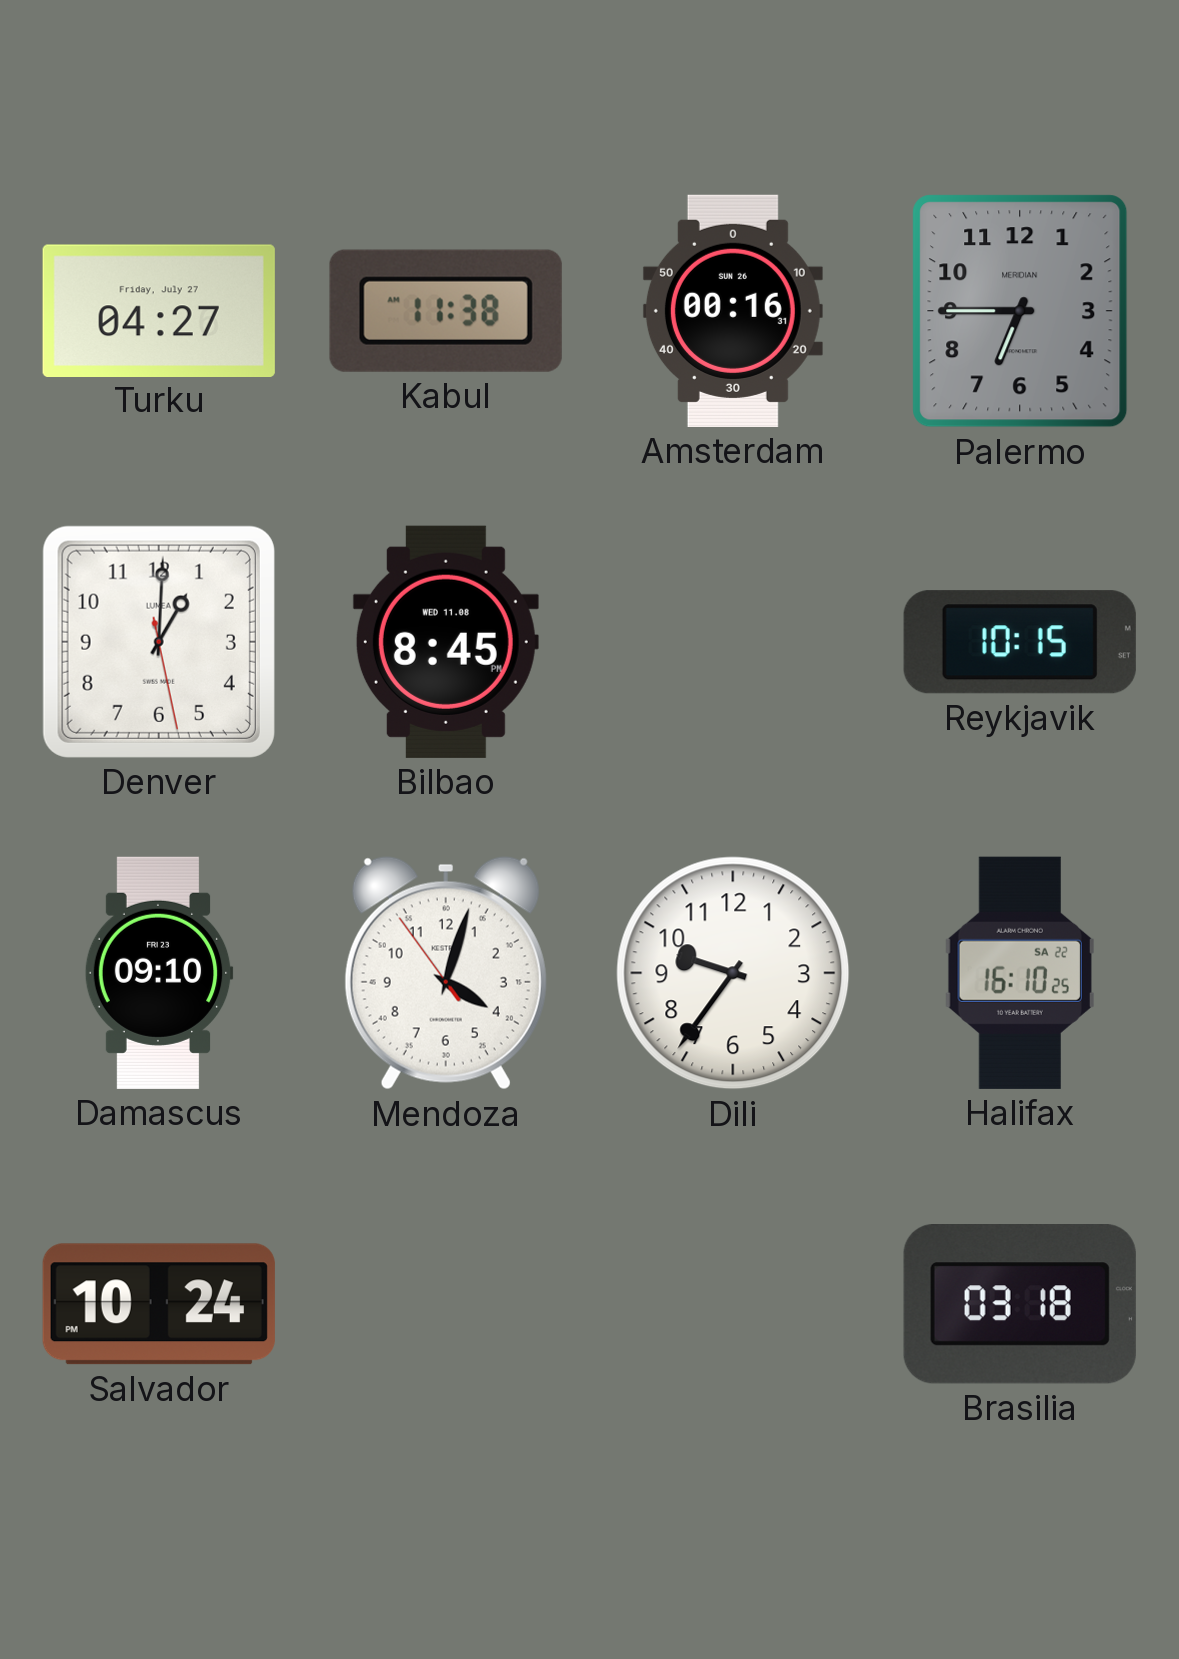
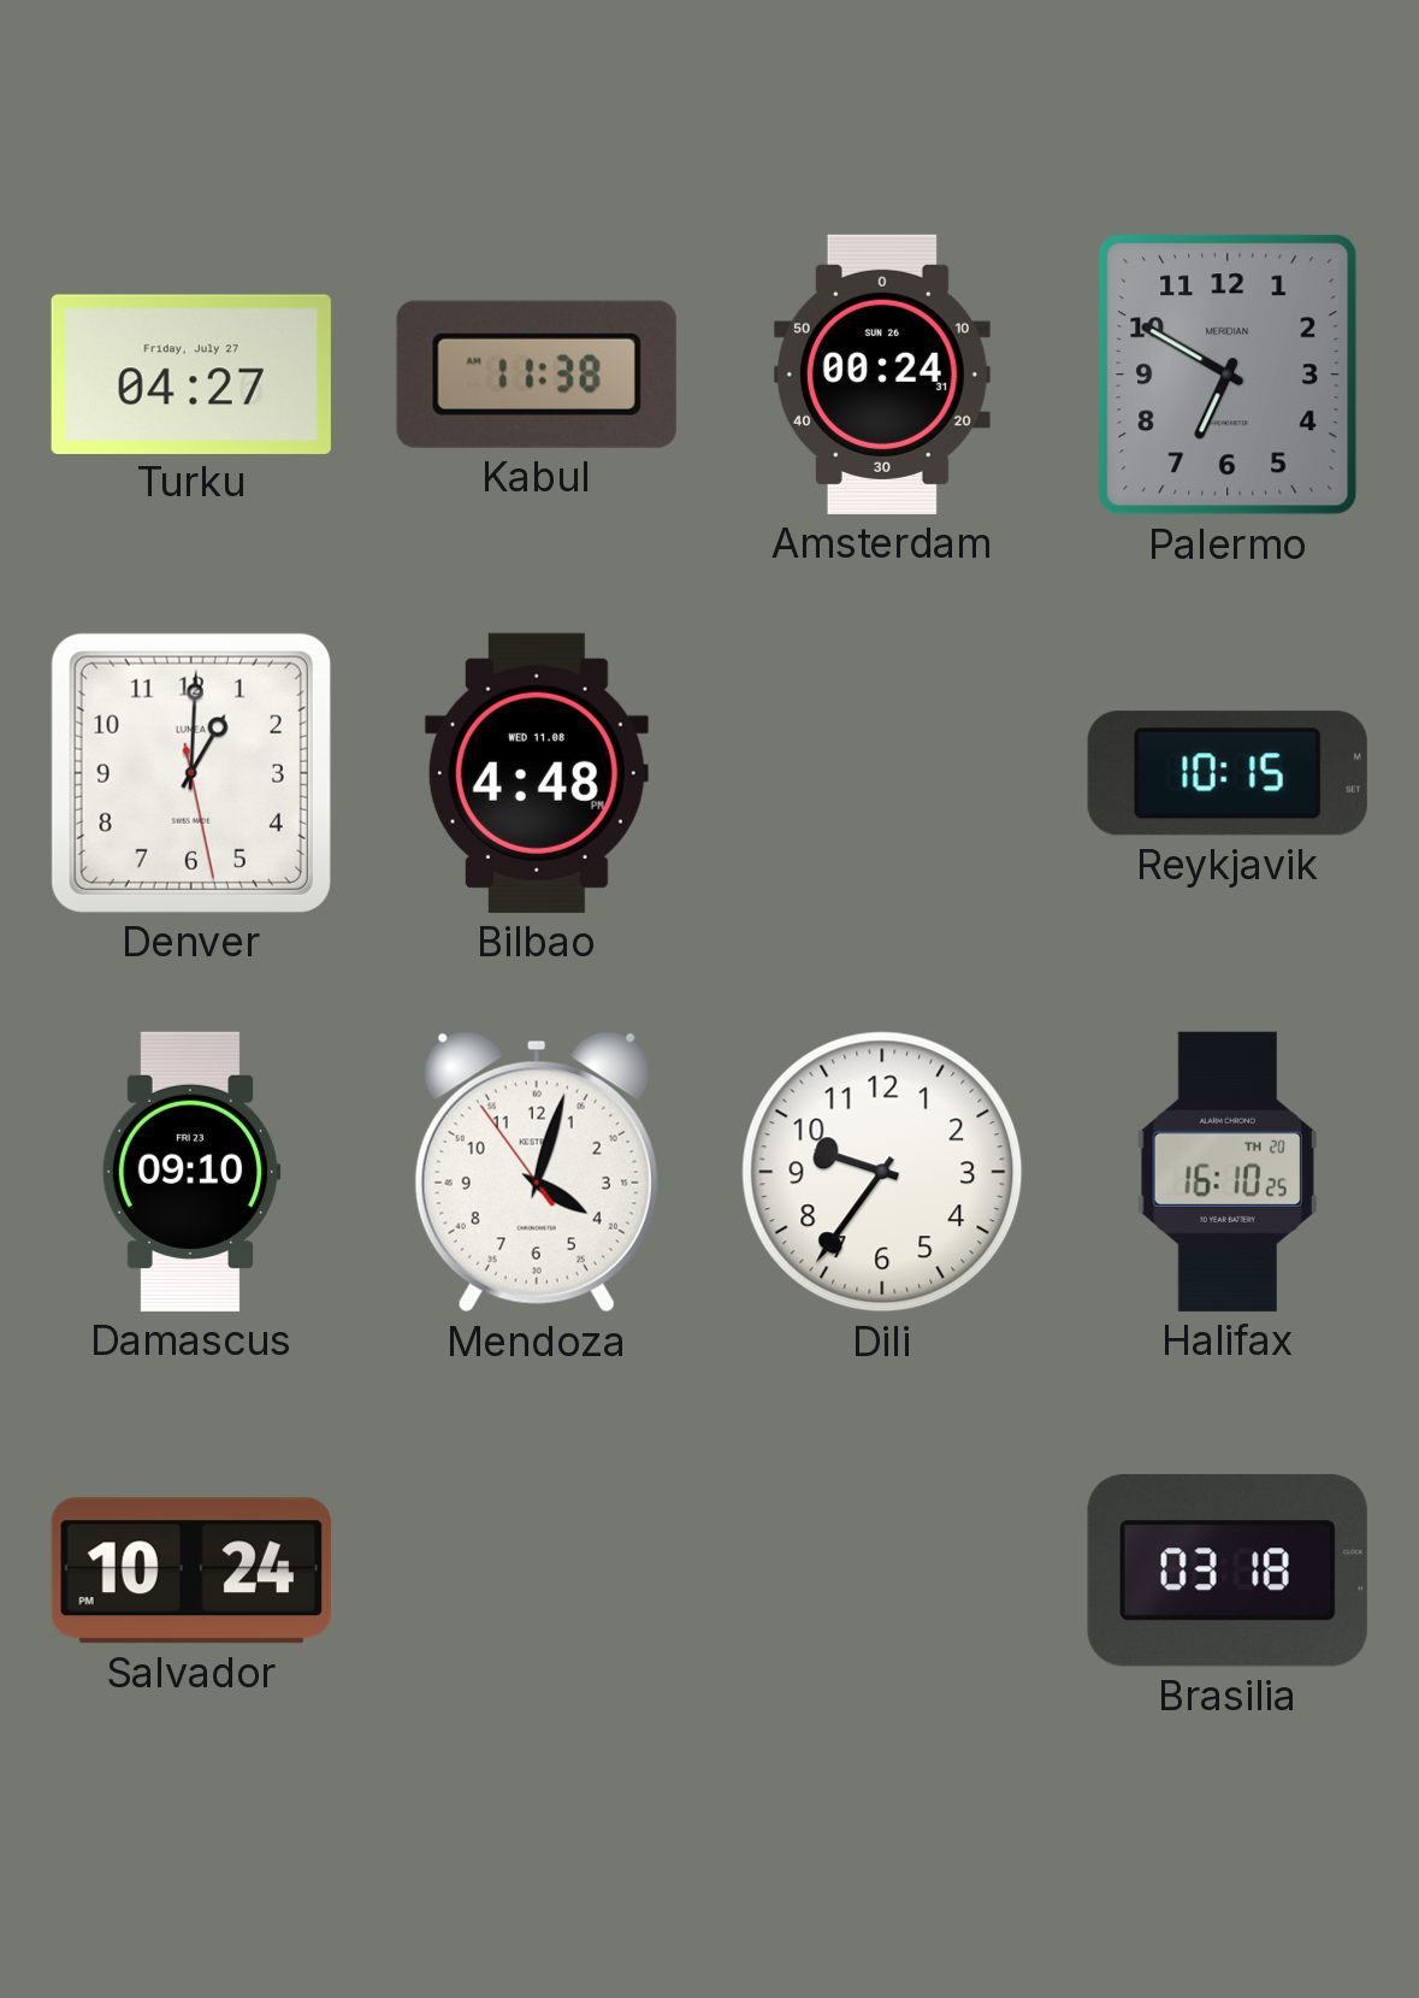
Amsterdam: 00:16 -> 00:24 (882, 375)
Palermo: 6:45 -> 6:50 (1228, 375)
Bilbao: 8:45 -> 4:48 (537, 773)
Halifax date: SA 22 -> TH 20 (1228, 1172)
